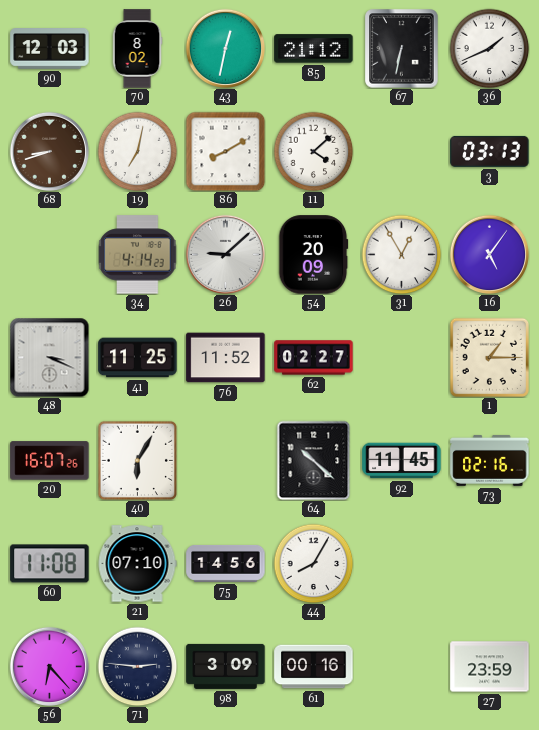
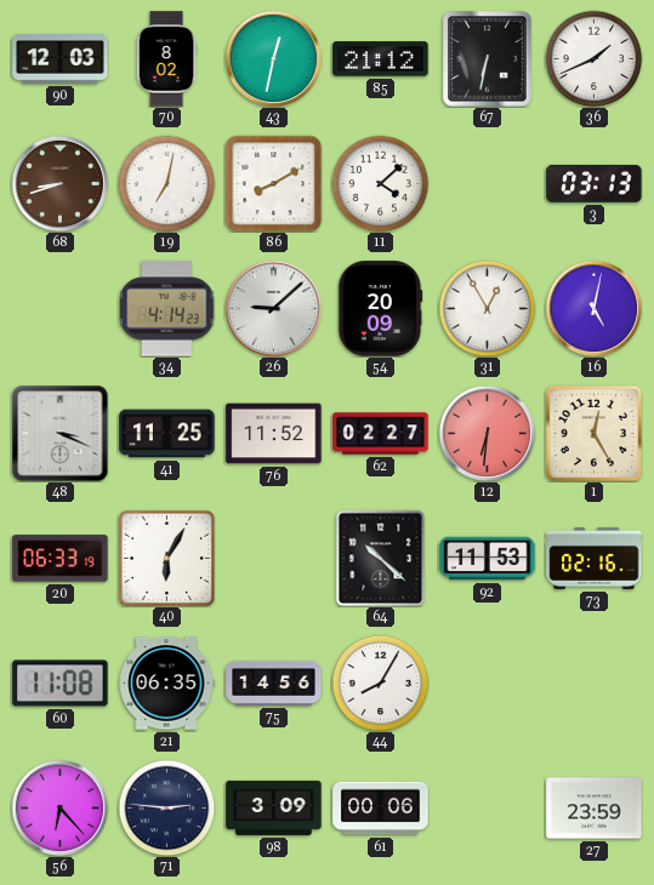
16: 5:06 -> 5:02 (593, 308)
12: none -> 6:31 (487, 433)
1: 1:15 -> 12:25 (593, 433)
20: 16:07 -> 06:33 (61, 559)
92: 11:45 -> 11:53 (488, 559)
21: 07:10 -> 06:35 (166, 684)
61: 00:16 -> 00:06 (381, 809)
